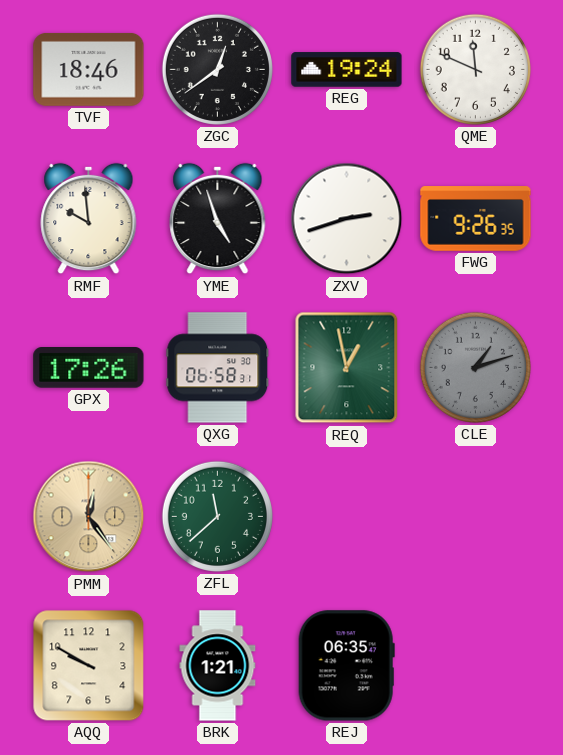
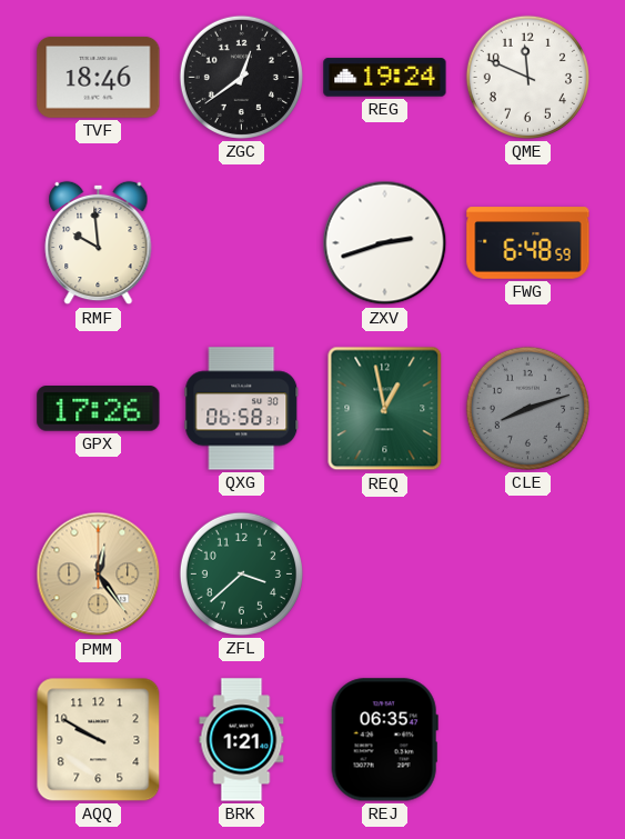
YME: 4:57 -> none (218, 219)
FWG: 9:26 -> 6:48 (528, 243)
CLE: 1:12 -> 8:12 (527, 408)
ZFL: 11:38 -> 3:38 (241, 573)
